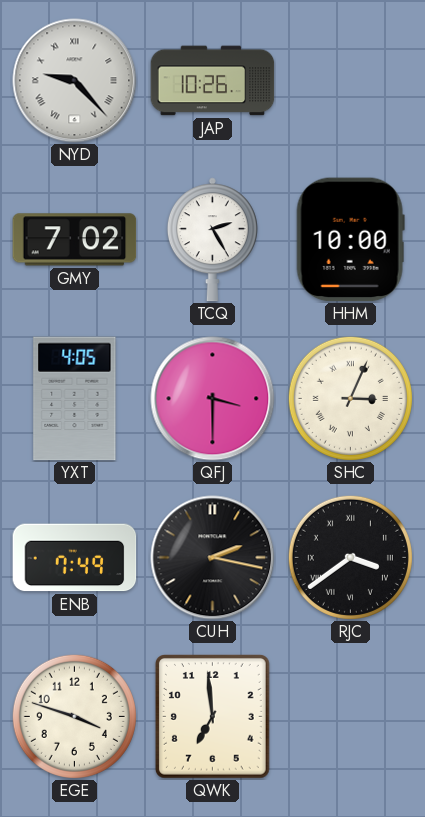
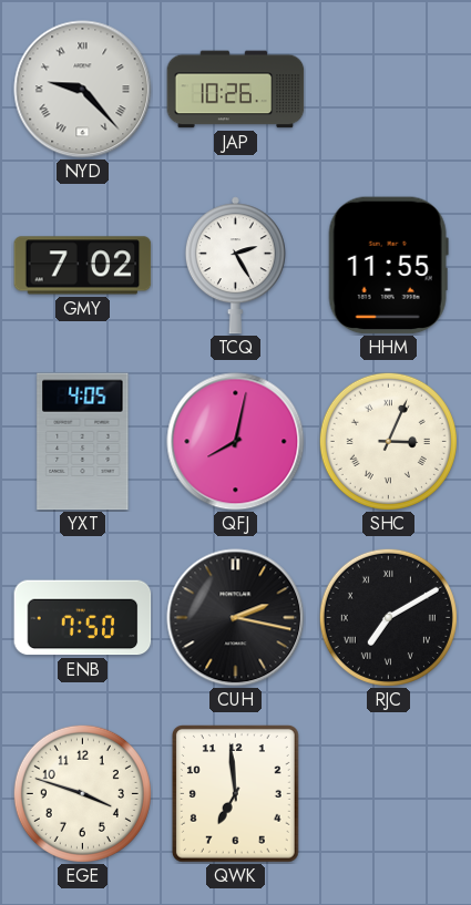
HHM: 10:00 -> 11:55 (388, 266)
QFJ: 3:30 -> 8:02 (236, 442)
ENB: 7:49 -> 7:50 (83, 618)
RJC: 3:39 -> 7:10 (388, 617)
